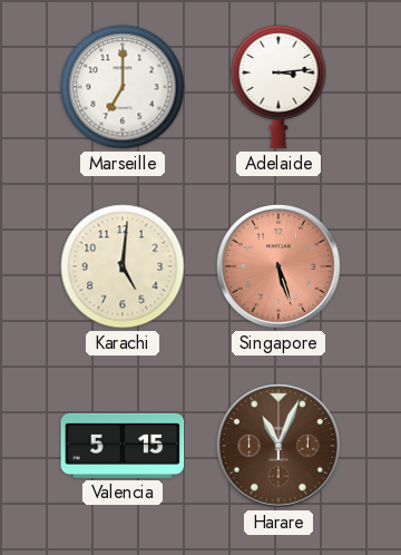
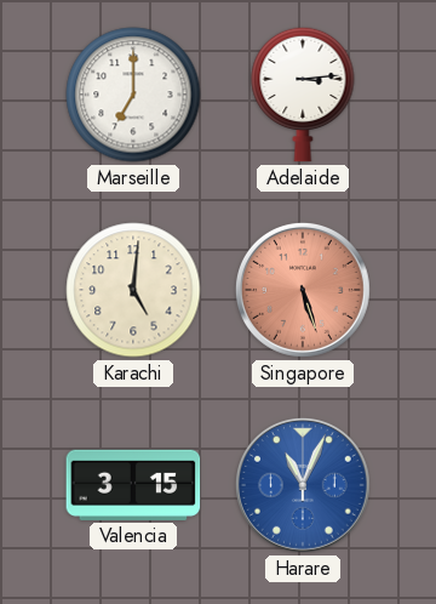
Valencia: 5:15 -> 3:15 (133, 485)
Harare dial: brown -> blue (303, 485)
